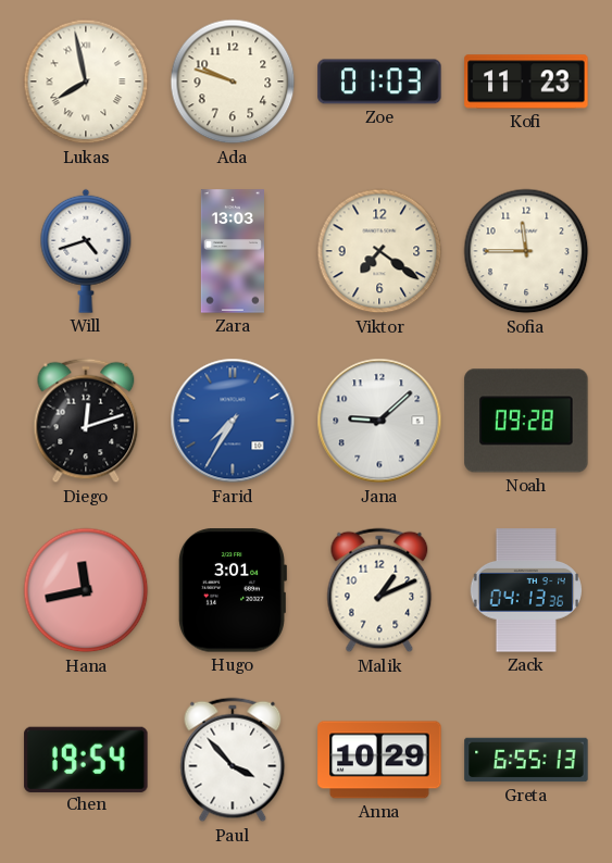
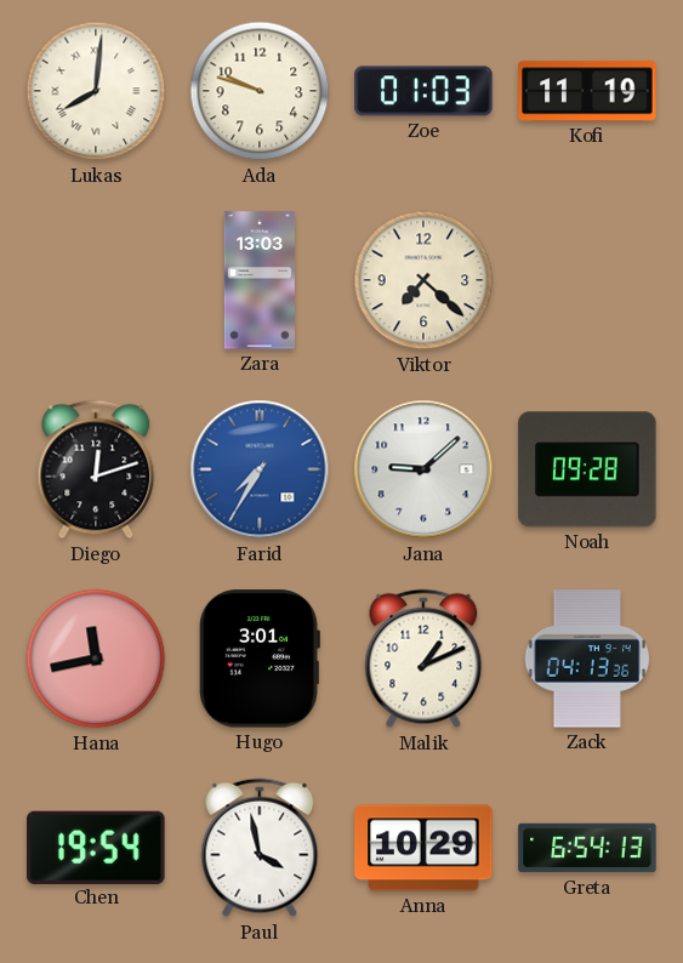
Lukas: 7:58 -> 8:01 (96, 91)
Kofi: 11:23 -> 11:19 (587, 91)
Will: 4:42 -> none (86, 251)
Viktor: 7:21 -> 7:22 (423, 280)
Sofia: 11:45 -> none (526, 251)
Paul: 3:53 -> 3:58 (260, 848)
Greta: 6:55 -> 6:54 (587, 848)
